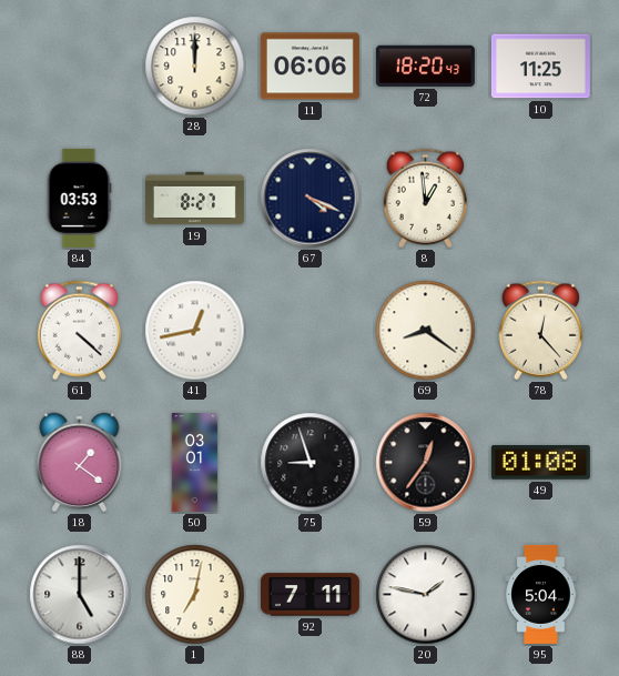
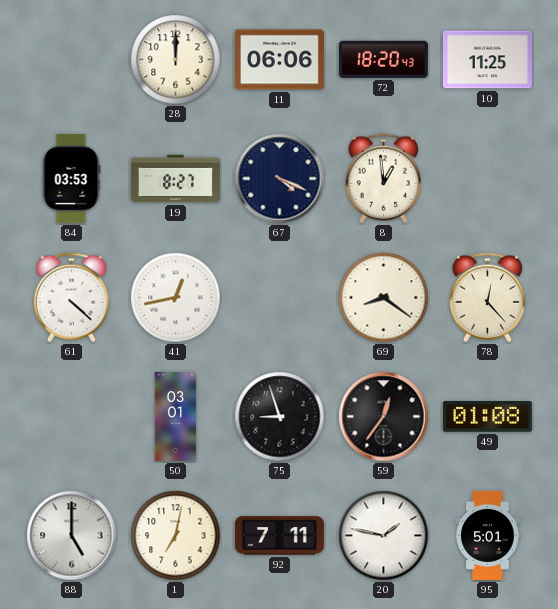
18: 1:21 -> none (80, 463)
95: 5:04 -> 5:01 (488, 535)
